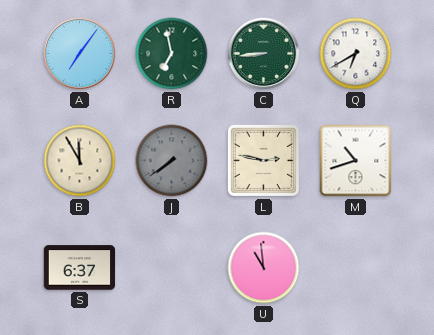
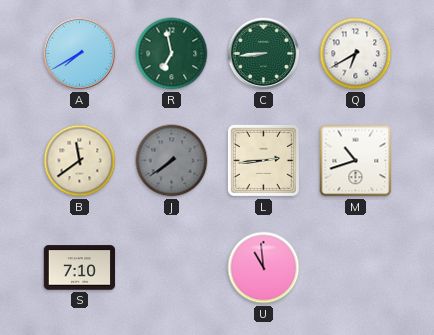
A: 7:06 -> 7:40 (80, 54)
B: 11:55 -> 11:39 (80, 161)
L: 2:47 -> 2:44 (263, 160)
S: 6:37 -> 7:10 (80, 268)
